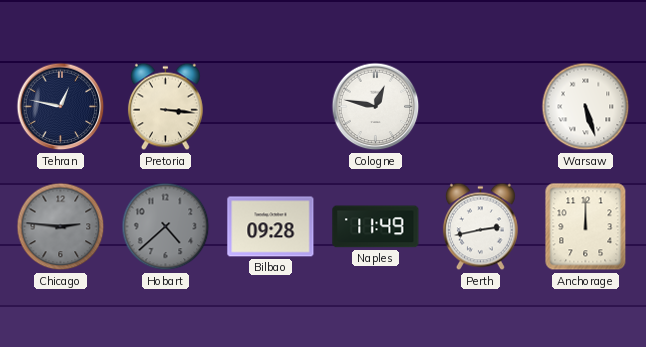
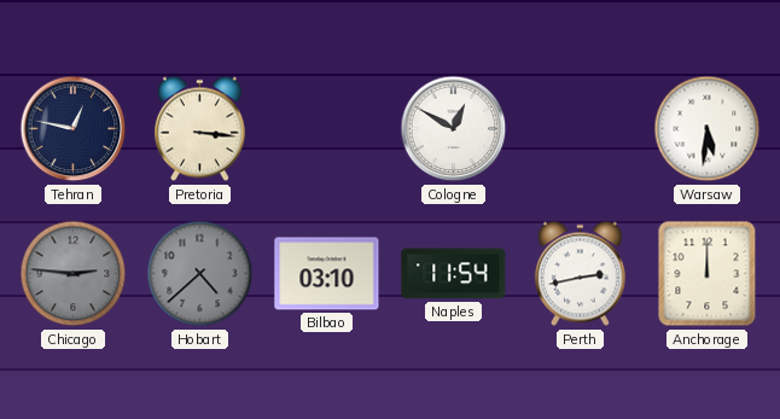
Cologne: 12:47 -> 12:50 (454, 129)
Warsaw: 5:27 -> 5:31 (708, 129)
Bilbao: 09:28 -> 03:10 (327, 274)
Naples: 11:49 -> 11:54 (454, 274)
